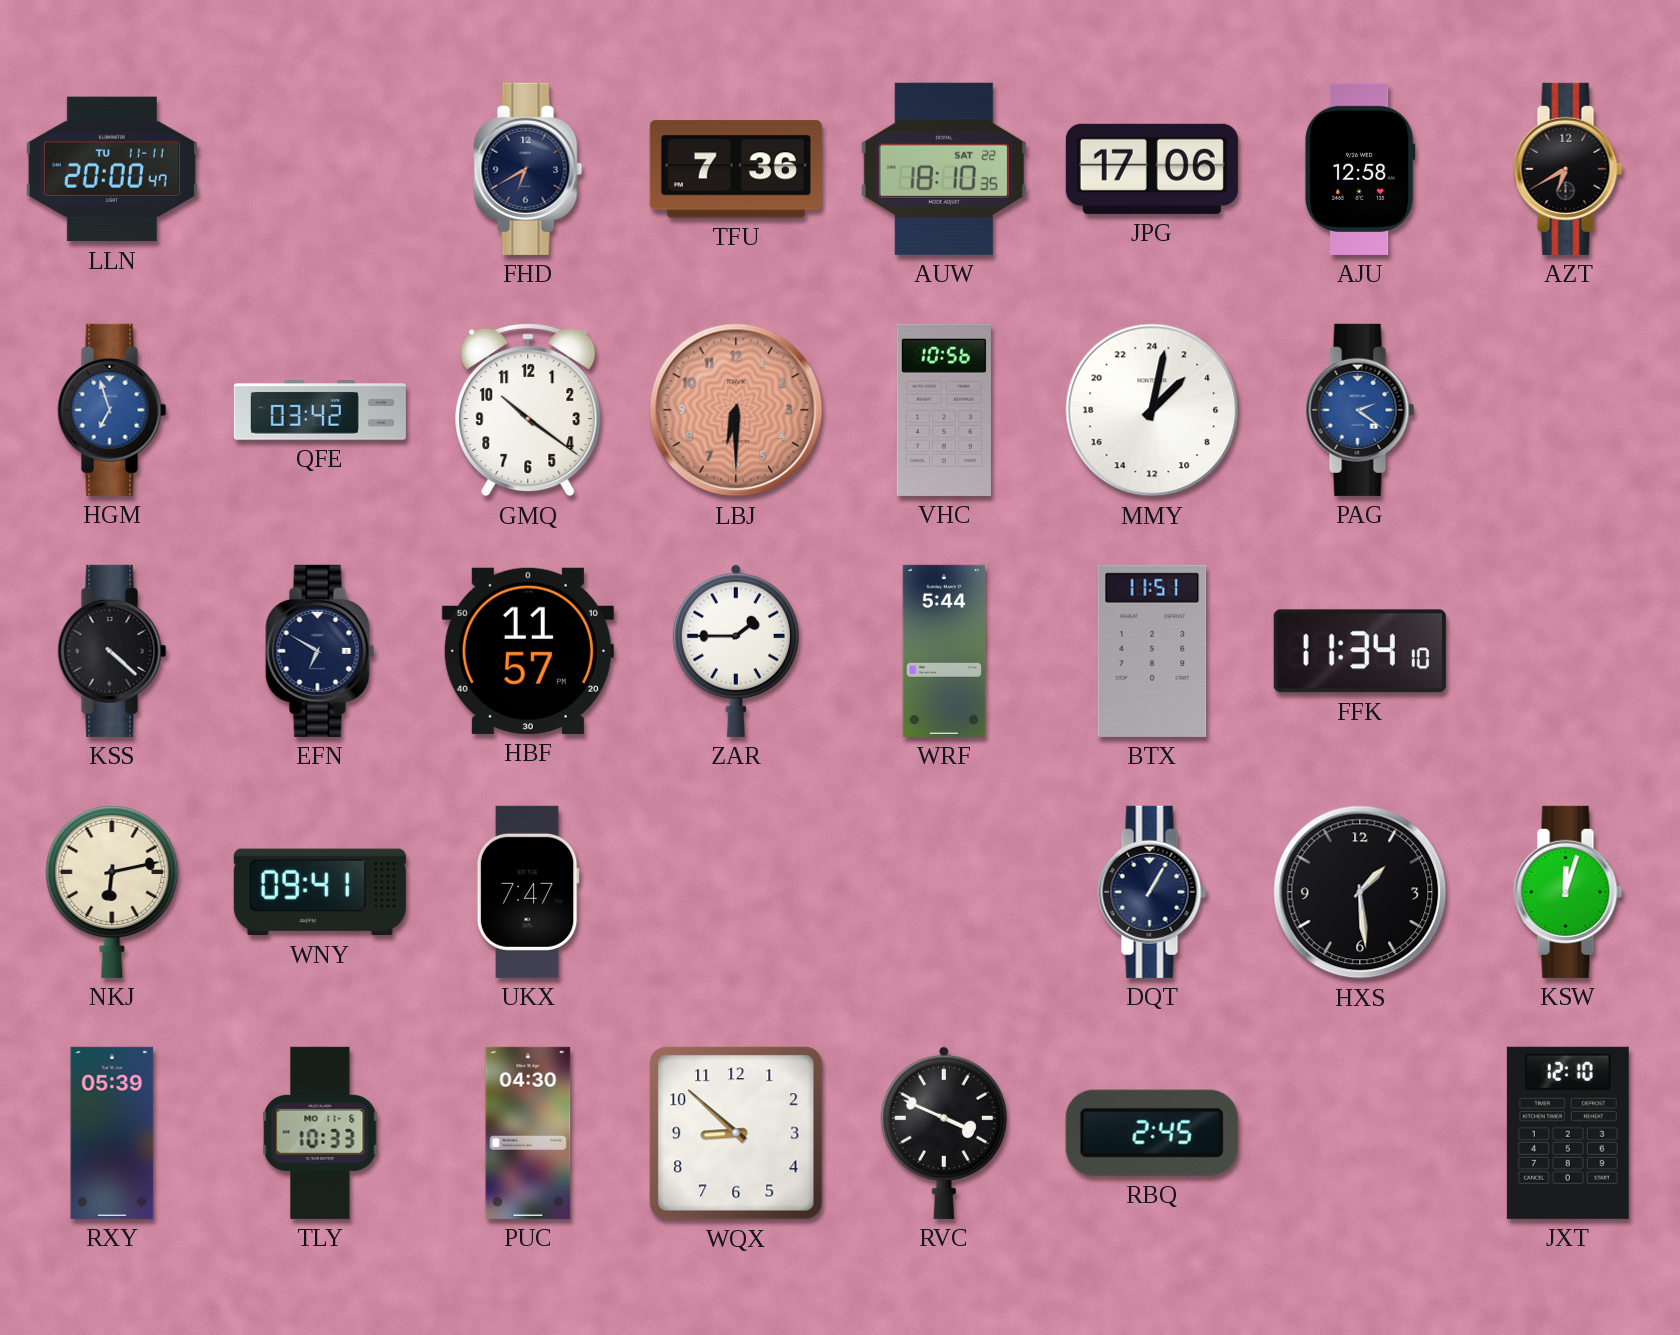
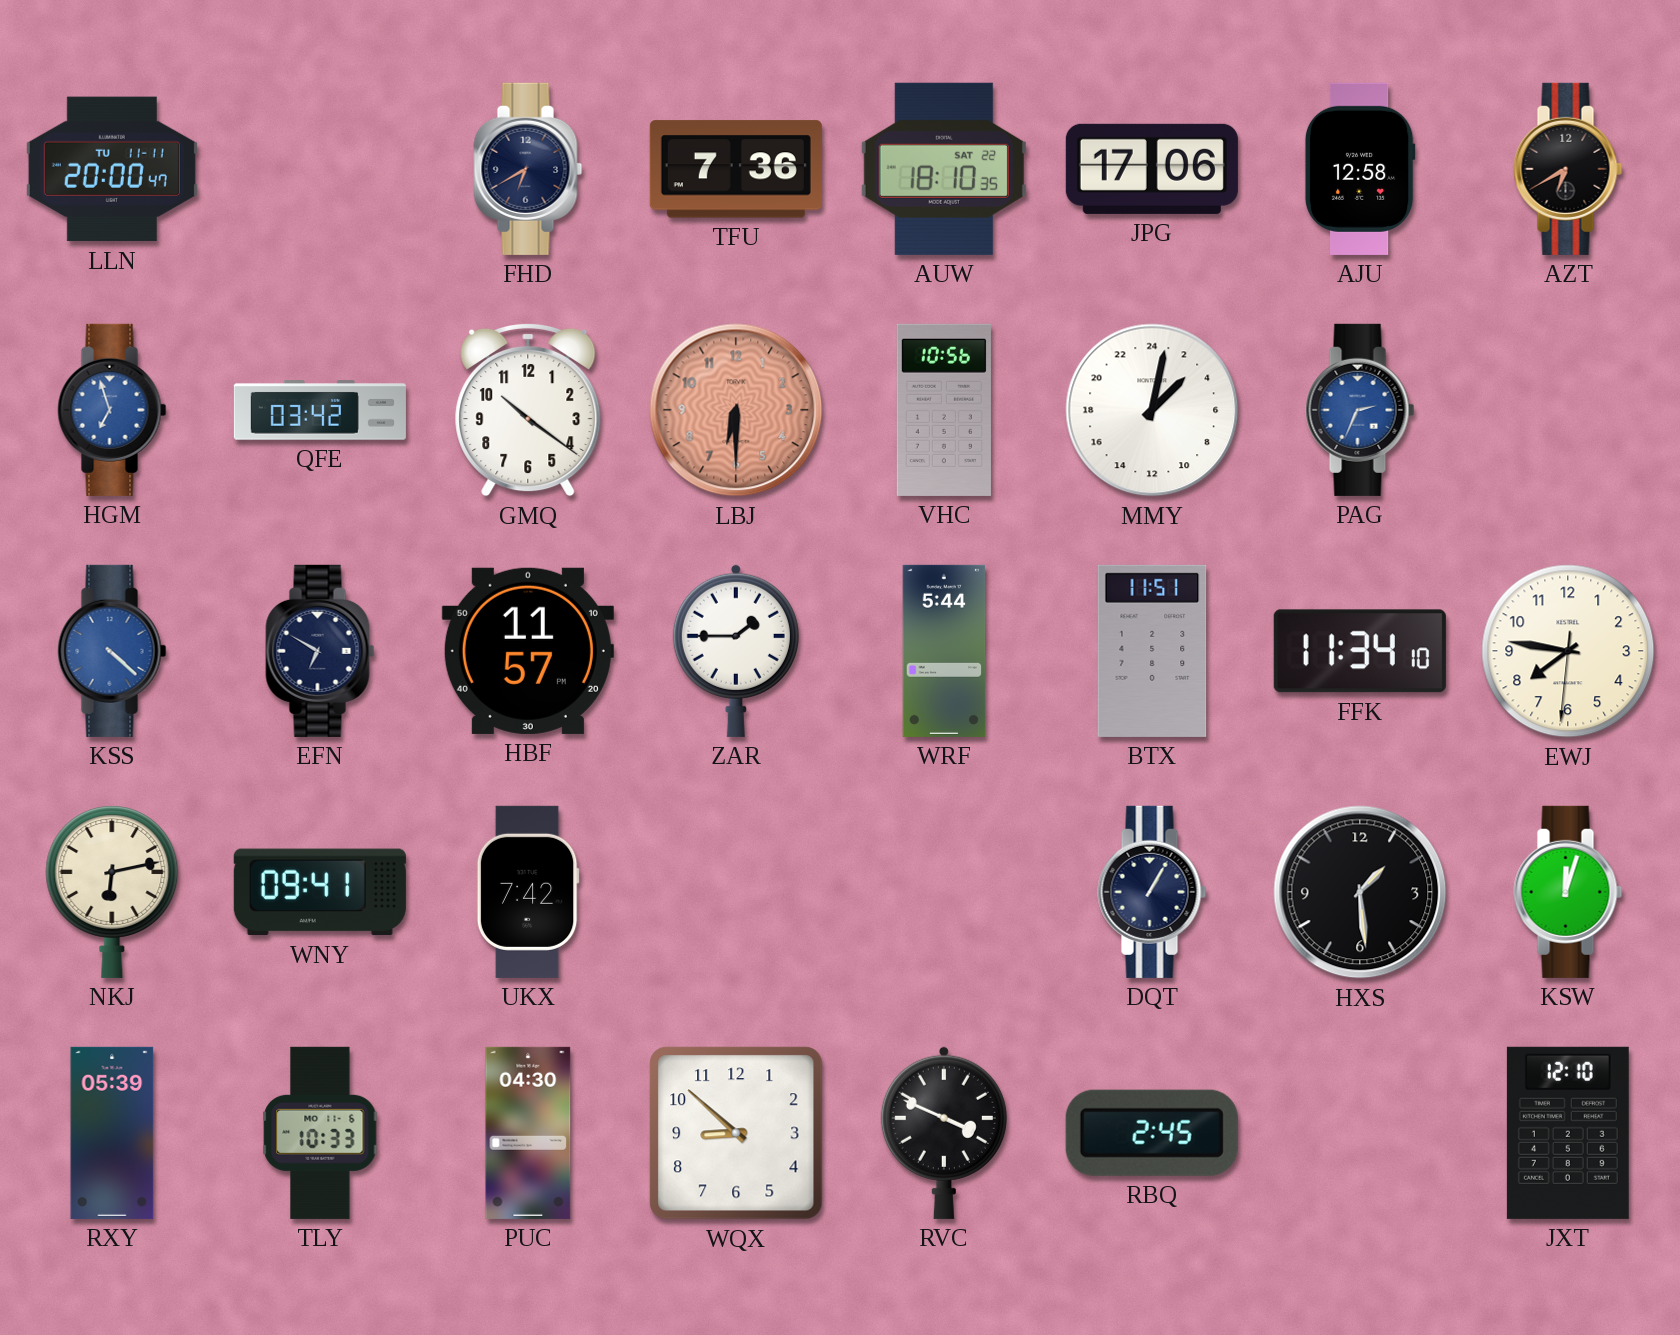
PAG: 2:21 -> 2:34 (1360, 410)
KSS dial: black -> blue (112, 651)
EWJ: none -> 7:46 (1568, 651)
UKX: 7:47 -> 7:42 (528, 892)
